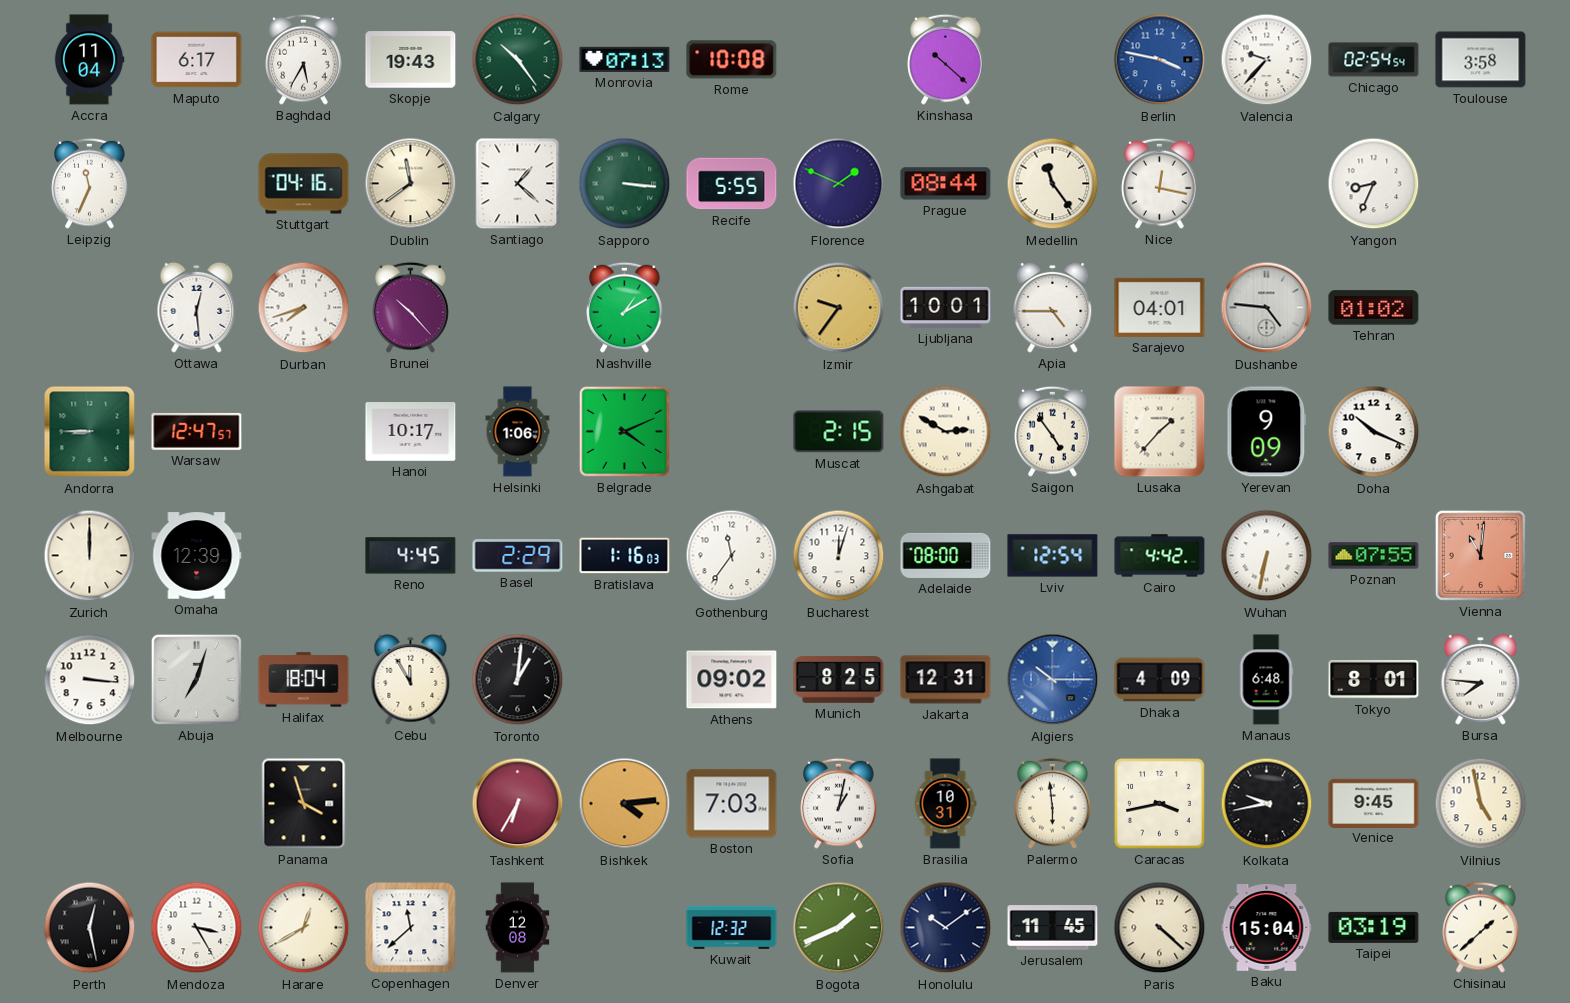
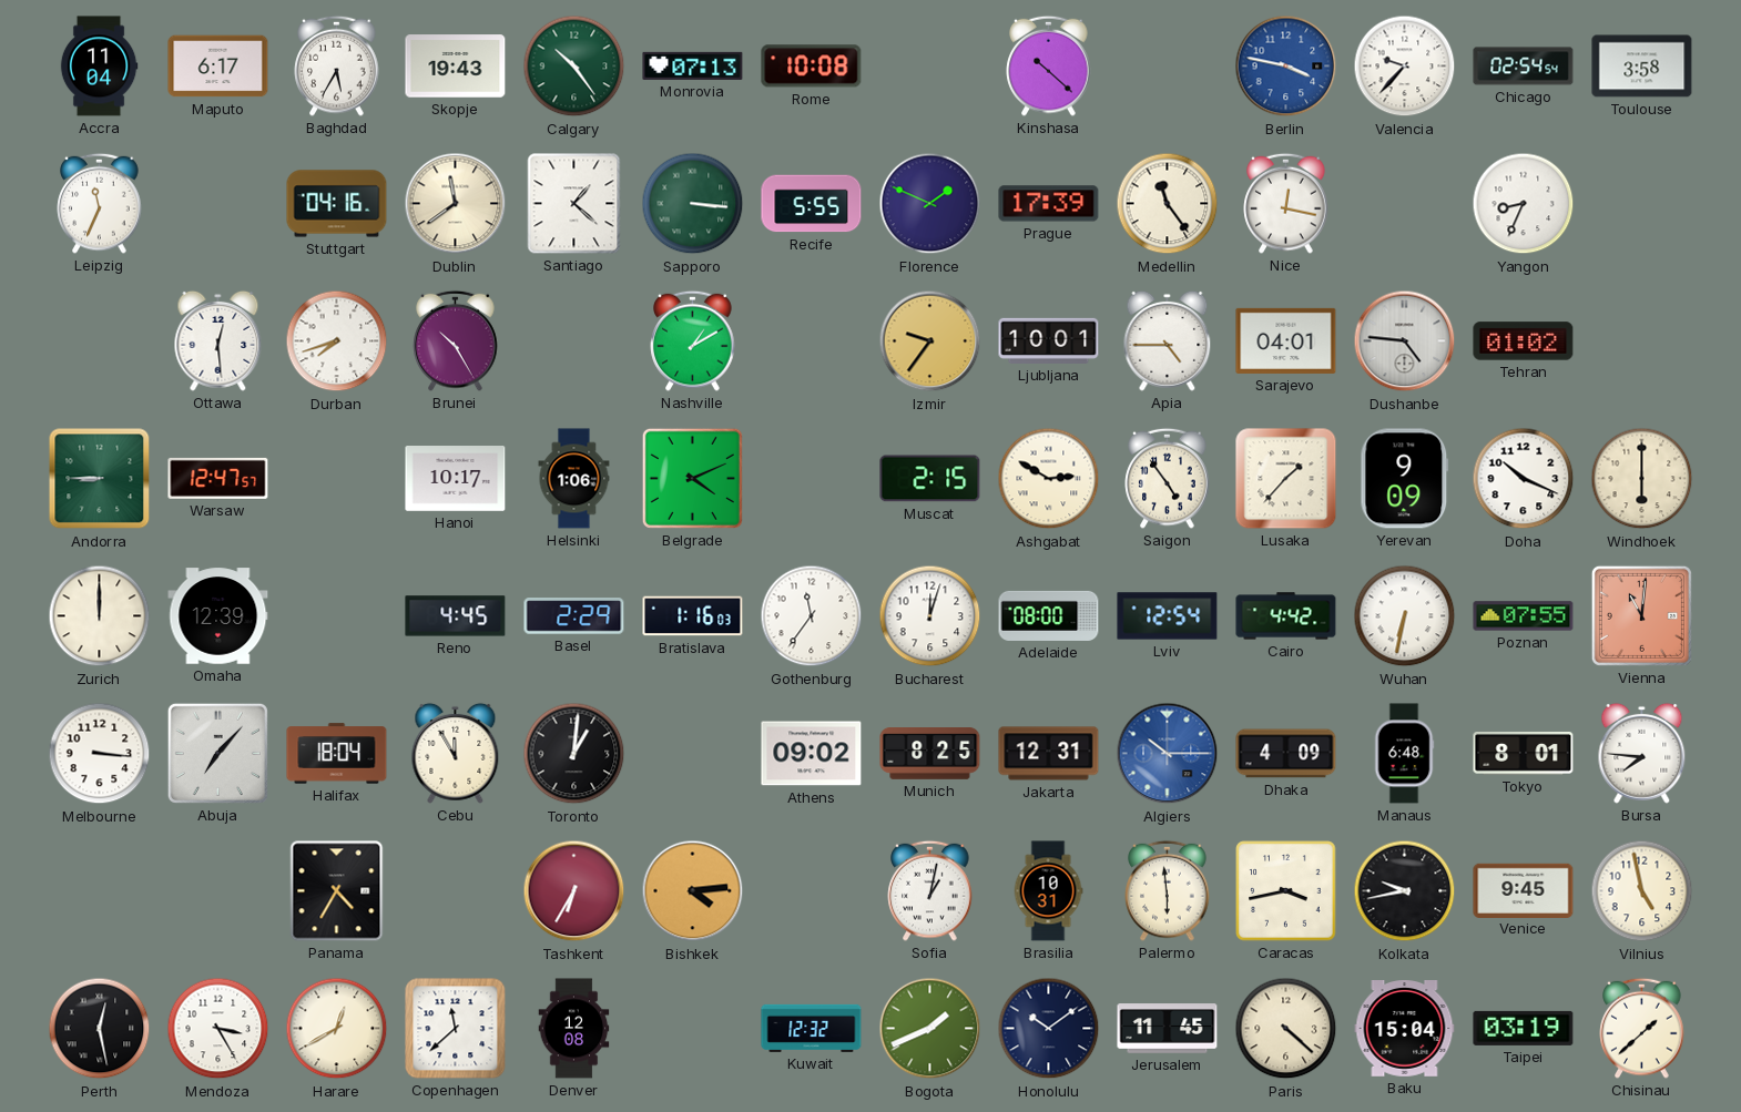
Prague: 08:44 -> 17:39 (1049, 204)
Brunei: 10:23 -> 10:25 (456, 340)
Windhoek: none -> 6:00 (1642, 479)
Abuja: 7:03 -> 7:07 (217, 753)
Panama: 3:57 -> 4:35 (337, 891)
Boston: 7:03 -> none (732, 804)
